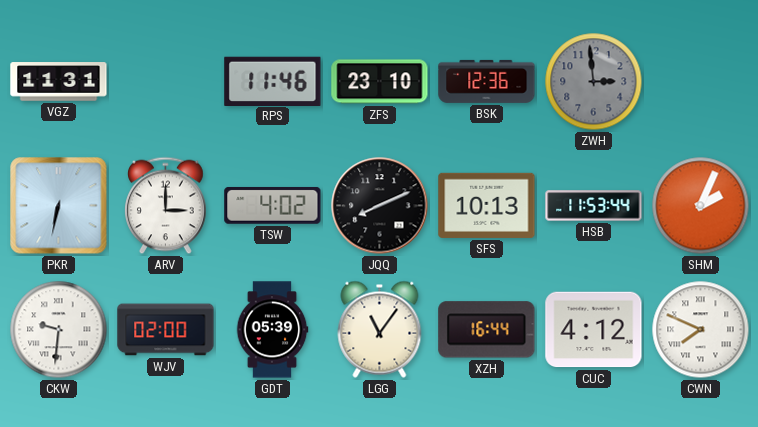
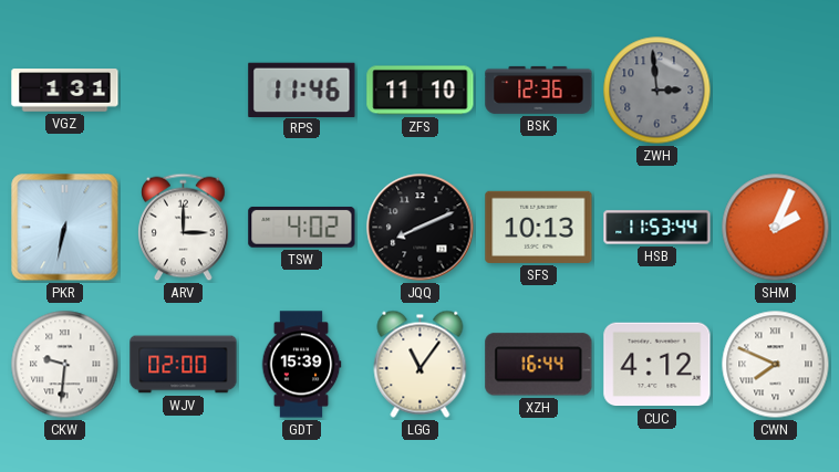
VGZ: 11:31 -> 1:31 (65, 91)
ZFS: 23:10 -> 11:10 (421, 91)
GDT: 05:39 -> 15:39 (301, 365)
